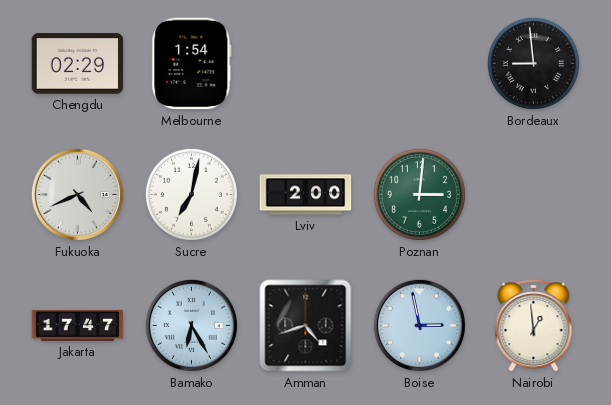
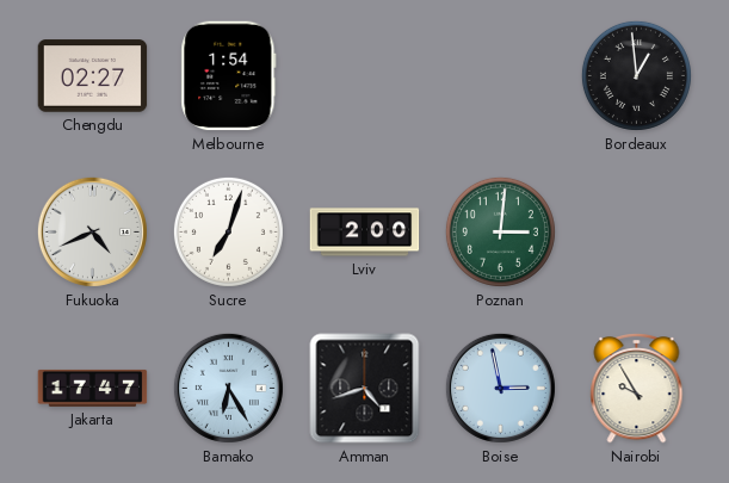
Chengdu: 02:29 -> 02:27 (93, 76)
Bordeaux: 8:59 -> 12:59 (636, 75)
Sucre: 7:02 -> 7:03 (228, 231)
Nairobi: 12:59 -> 9:55 (637, 388)
